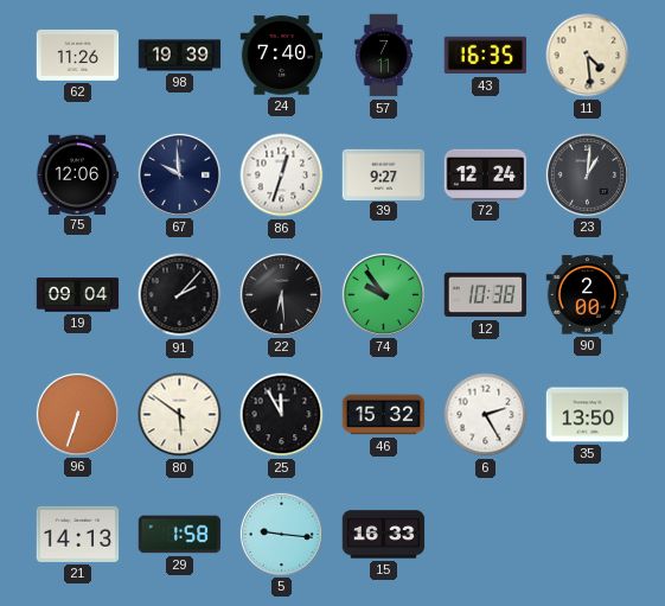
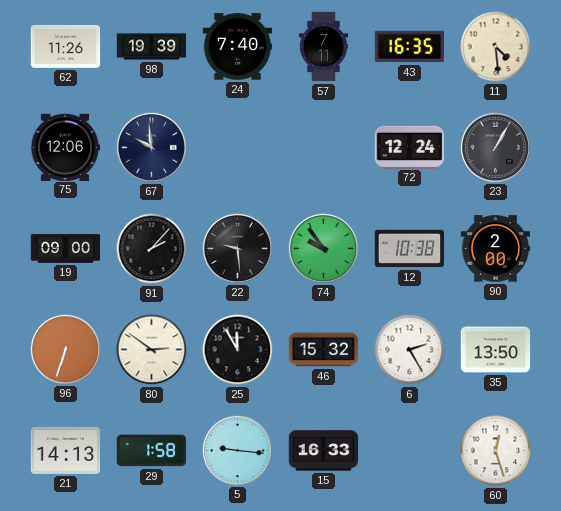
86: 12:33 -> none (282, 176)
39: 9:27 -> none (384, 174)
23: 1:01 -> 1:05 (495, 147)
19: 09:04 -> 09:00 (66, 249)
22: 6:29 -> 9:29 (237, 248)
80: 5:51 -> 2:51 (152, 350)
60: none -> 12:27 (496, 451)
